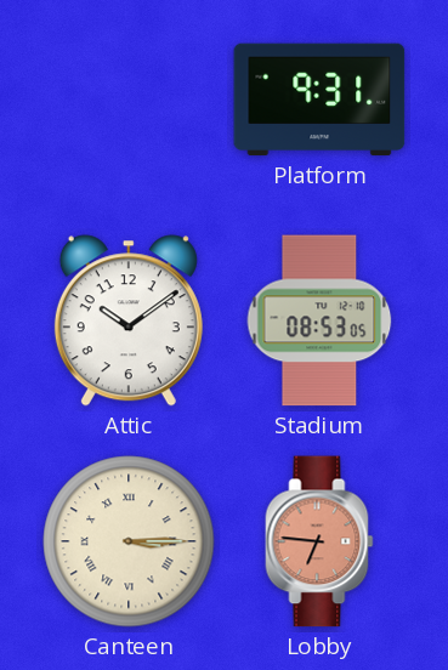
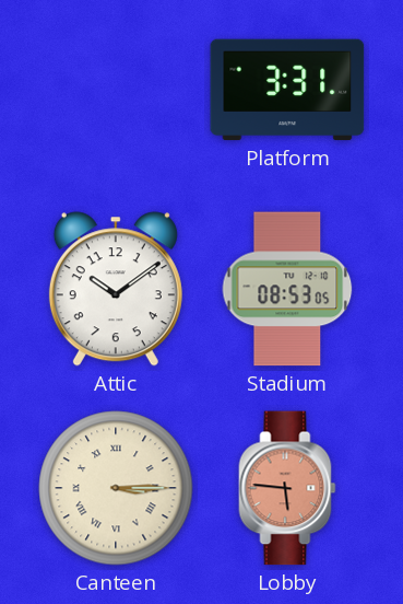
Platform: 9:31 -> 3:31 (287, 90)
Lobby: 6:46 -> 5:46 (287, 488)
